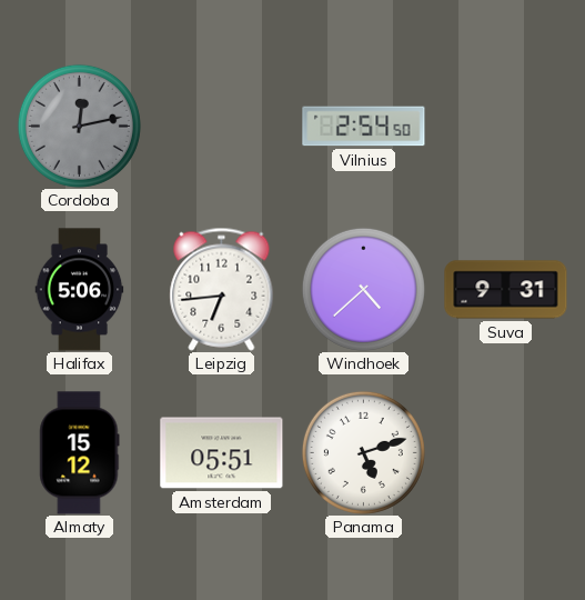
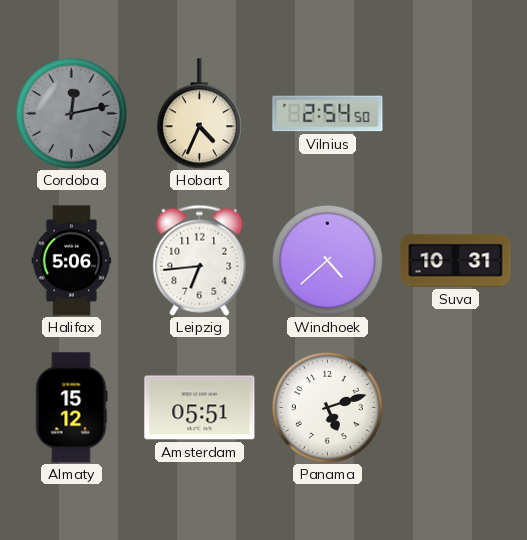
Hobart: none -> 4:34 (199, 114)
Suva: 9:31 -> 10:31 (456, 261)
